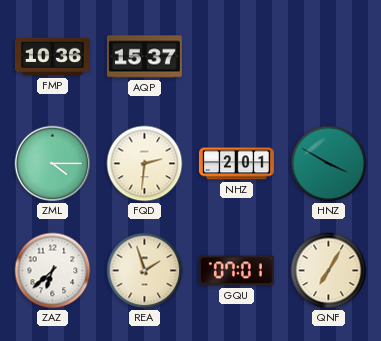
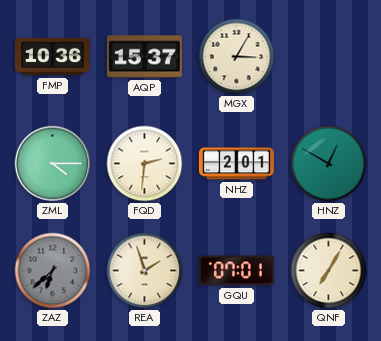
MGX: none -> 3:05 (237, 57)
HNZ: 3:50 -> 12:50 (329, 164)
ZAZ dial: white -> grey (53, 271)
